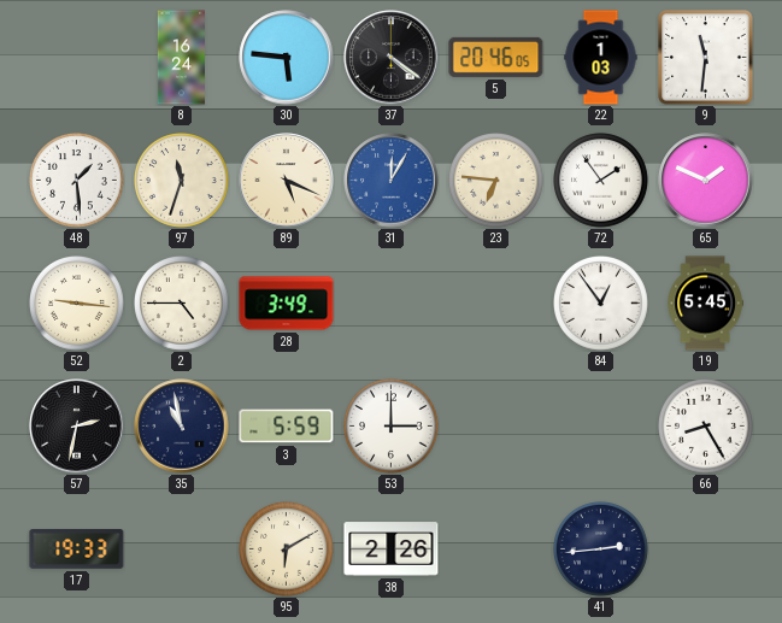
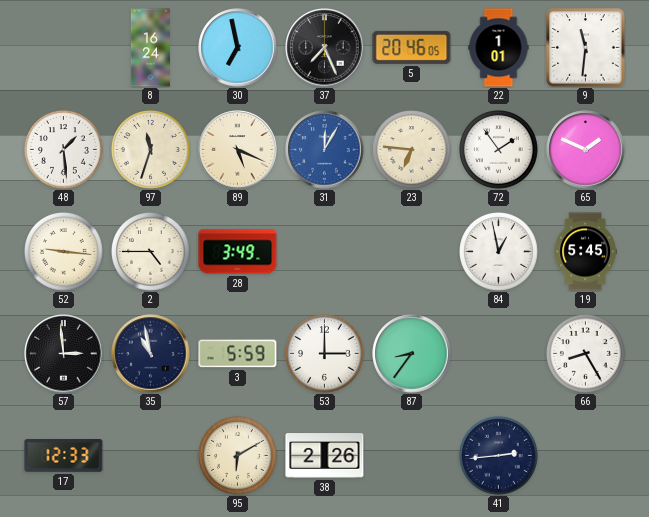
30: 5:46 -> 6:58 (238, 48)
37: 4:21 -> 7:26 (325, 48)
22: 1:03 -> 1:01 (499, 48)
84: 12:54 -> 12:58 (499, 252)
57: 2:32 -> 2:59 (64, 354)
87: none -> 8:36 (412, 354)
17: 19:33 -> 12:33 (64, 456)
